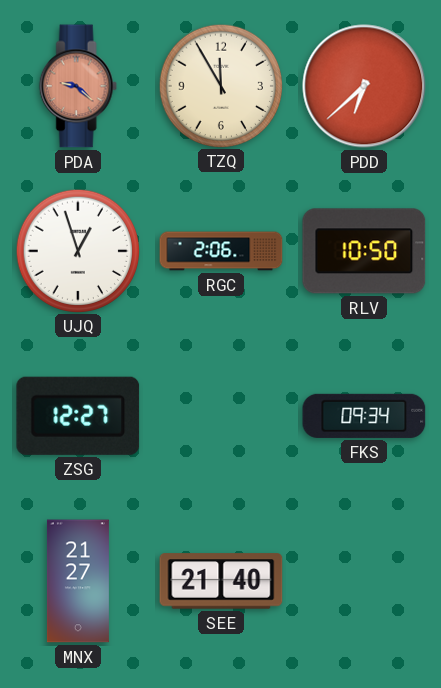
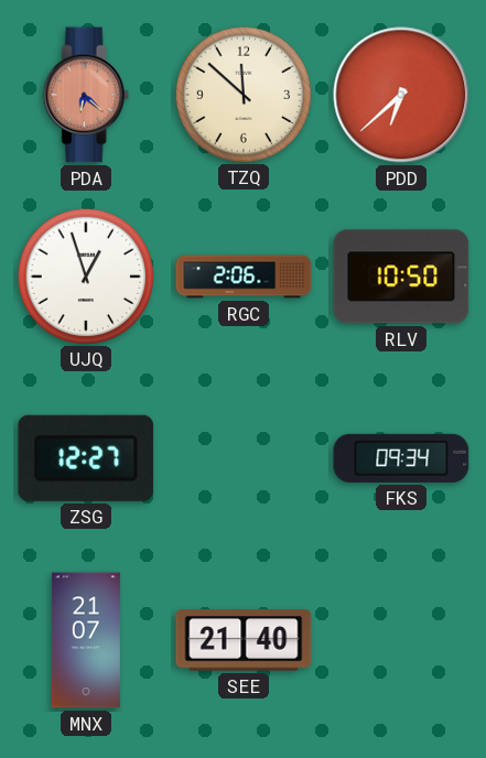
PDA: 9:22 -> 6:22 (86, 95)
TZQ: 11:55 -> 11:52 (242, 94)
MNX: 21:27 -> 21:07 (86, 640)
